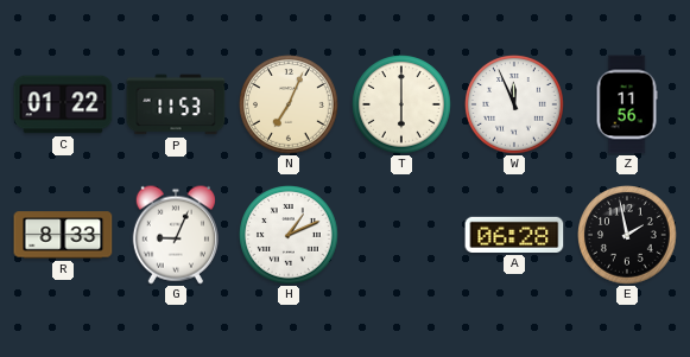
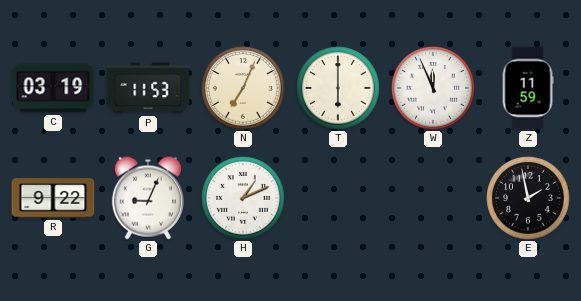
C: 01:22 -> 03:19 (53, 88)
Z: 11:56 -> 11:59 (528, 88)
R: 8:33 -> 9:22 (53, 198)
A: 06:28 -> none (514, 235)
